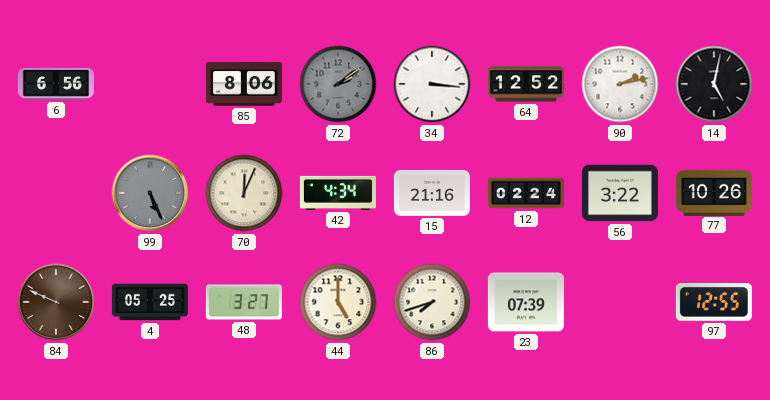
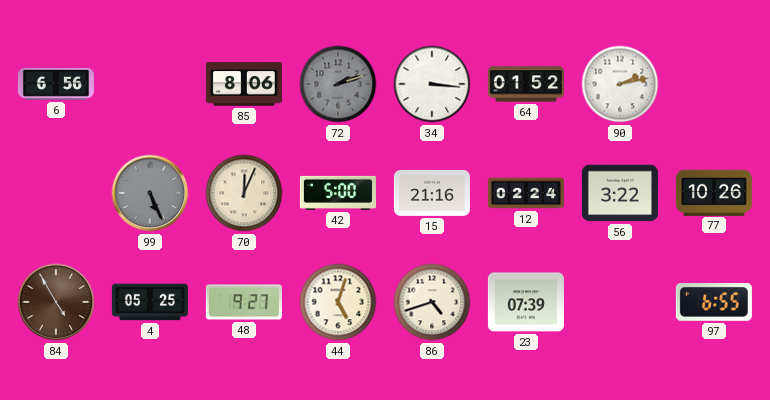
72: 2:09 -> 2:12 (338, 84)
64: 12:52 -> 01:52 (526, 84)
14: 5:02 -> none (714, 84)
42: 4:34 -> 5:00 (338, 193)
84: 9:49 -> 4:55 (56, 302)
48: 3:27 -> 9:27 (244, 302)
44: 5:00 -> 5:03 (338, 302)
86: 7:42 -> 4:42 (432, 302)
97: 12:55 -> 6:55 (714, 303)
